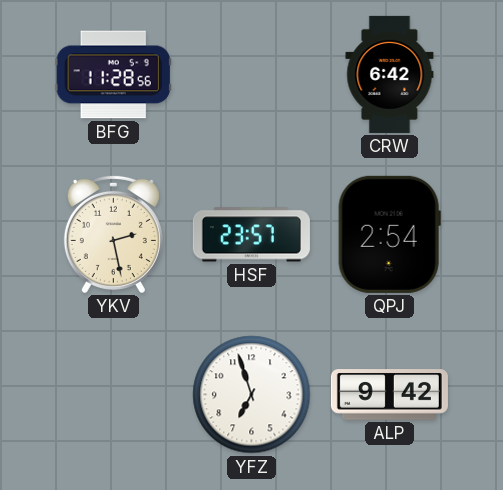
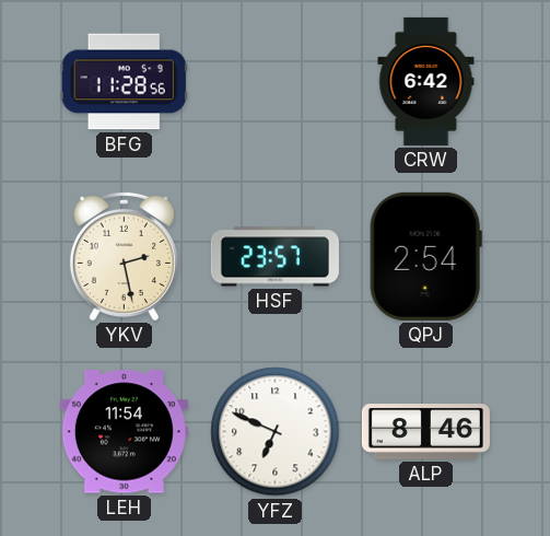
LEH: none -> 11:54 (124, 432)
YFZ: 6:57 -> 6:49 (276, 432)
ALP: 9:42 -> 8:46 (425, 432)
